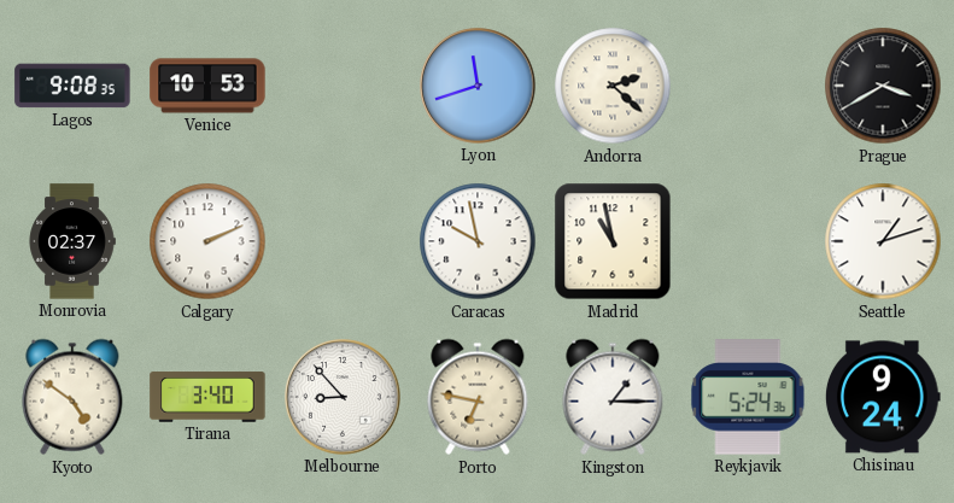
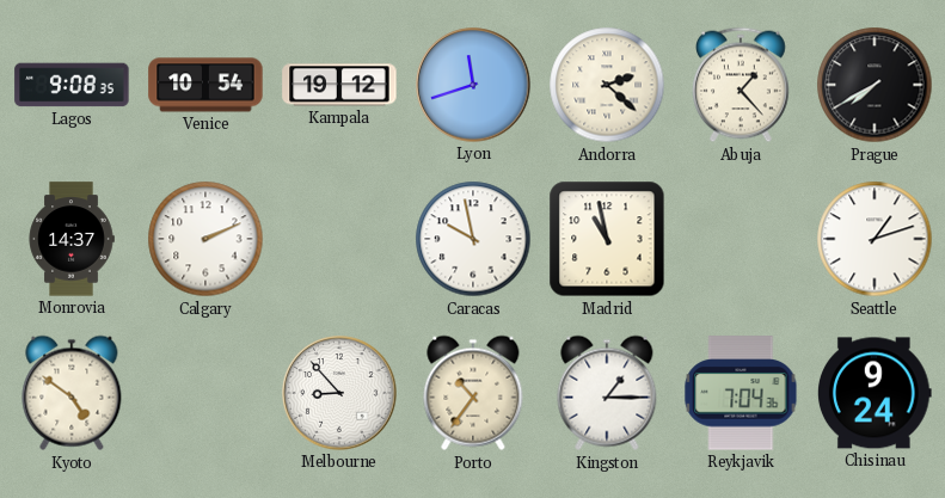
Venice: 10:53 -> 10:54 (205, 85)
Kampala: none -> 19:12 (339, 85)
Abuja: none -> 1:23 (742, 85)
Prague: 3:40 -> 7:40 (875, 85)
Monrovia: 02:37 -> 14:37 (72, 239)
Tirana: 3:40 -> none (207, 397)
Porto: 6:47 -> 10:36 (473, 393)
Reykjavik: 5:24 -> 7:04 (741, 393)
